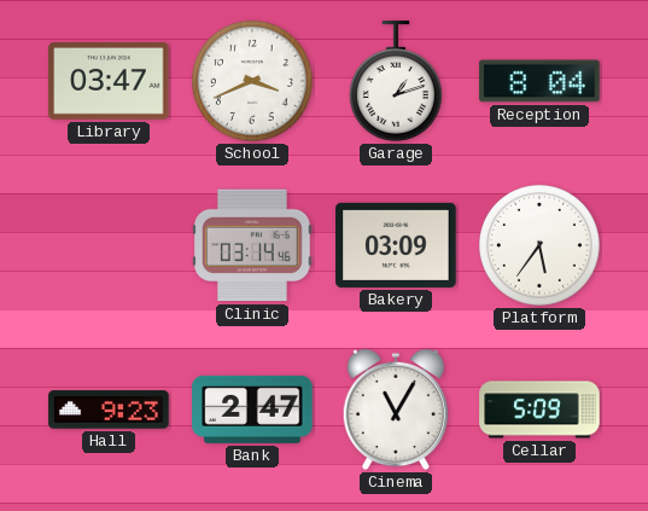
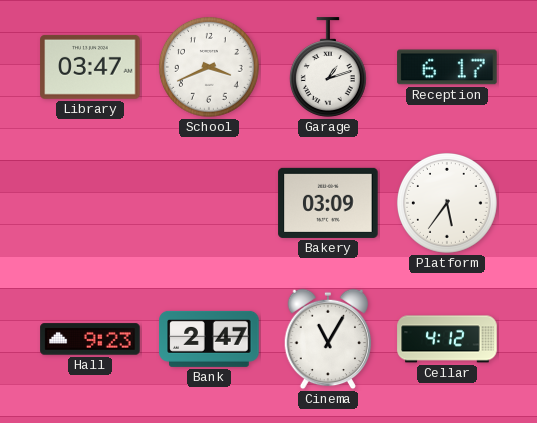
Reception: 8:04 -> 6:17 (447, 67)
Clinic: 03:14 -> none (252, 245)
Cellar: 5:09 -> 4:12 (447, 339)
